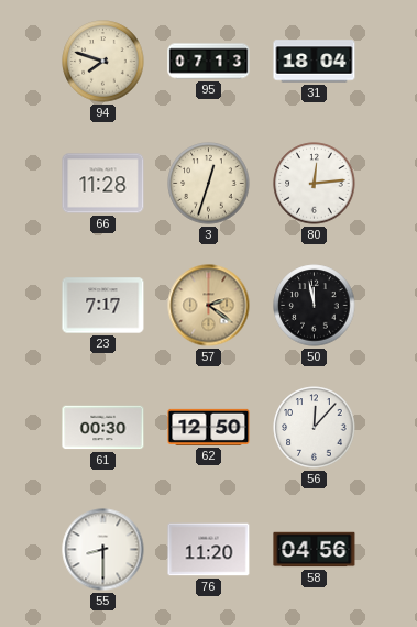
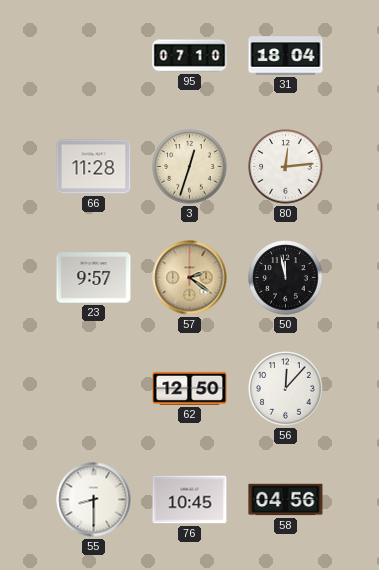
94: 7:48 -> none (103, 62)
95: 07:13 -> 07:10 (190, 56)
23: 7:17 -> 9:57 (94, 278)
61: 00:30 -> none (103, 428)
76: 11:20 -> 10:45 (190, 500)
